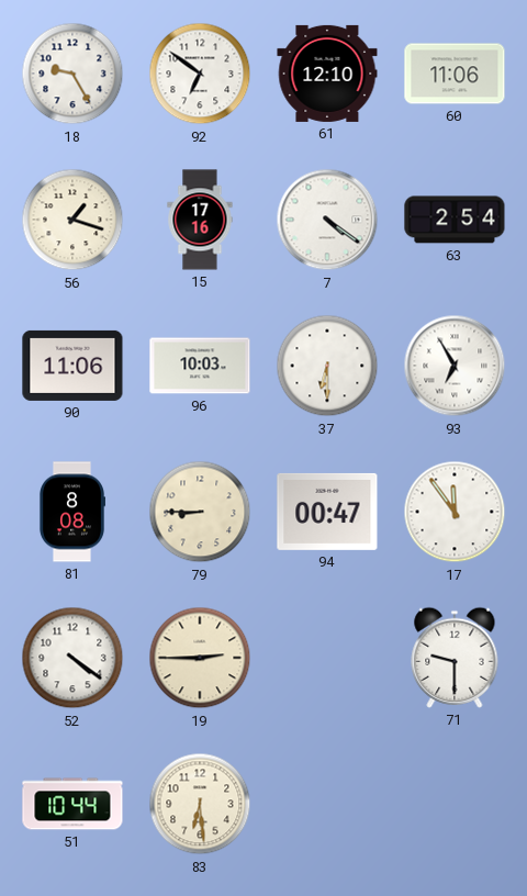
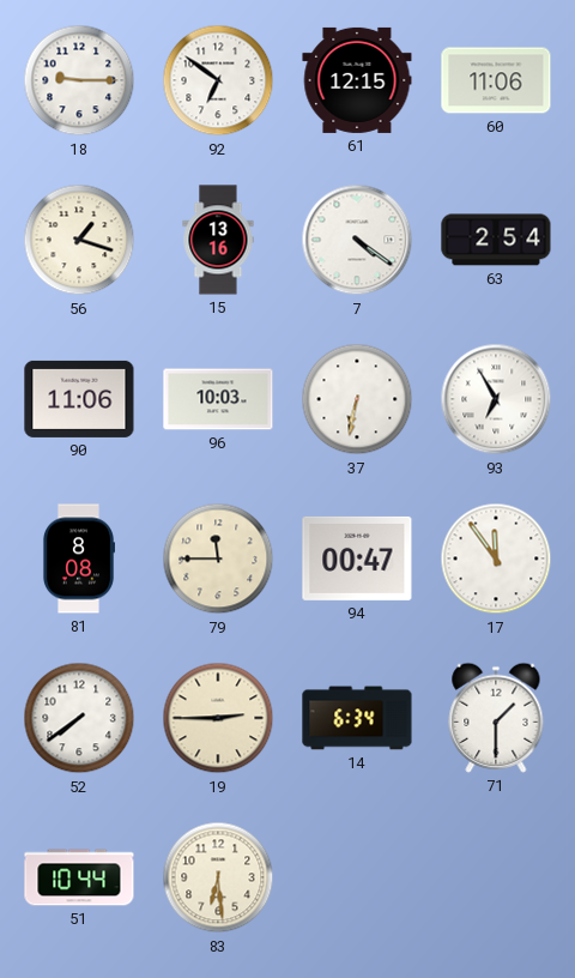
18: 9:25 -> 9:15 (79, 80)
61: 12:10 -> 12:15 (357, 80)
15: 17:16 -> 13:16 (218, 240)
37: 6:30 -> 6:32 (357, 399)
79: 8:45 -> 11:45 (218, 559)
52: 4:21 -> 7:39 (79, 718)
14: none -> 6:34 (357, 718)
71: 9:30 -> 1:30 (496, 718)
